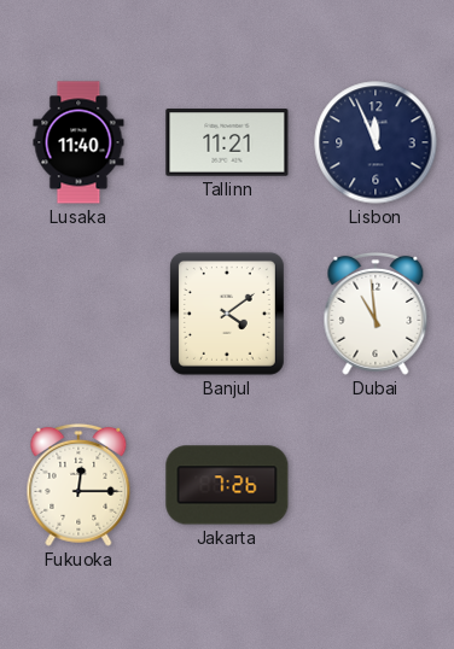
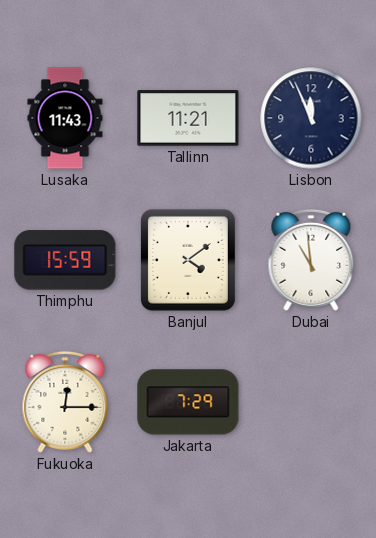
Lusaka: 11:40 -> 11:43 (65, 118)
Thimphu: none -> 15:59 (65, 260)
Jakarta: 7:26 -> 7:29 (188, 402)
